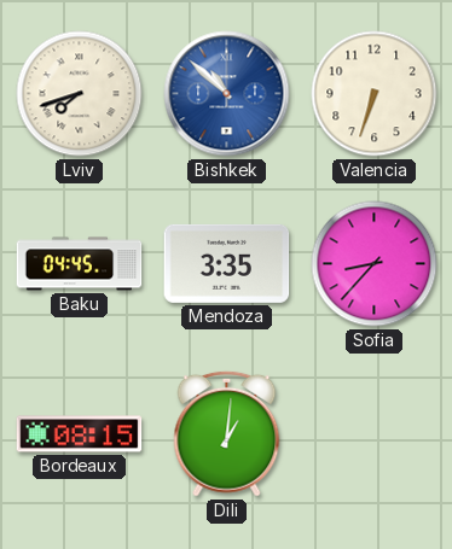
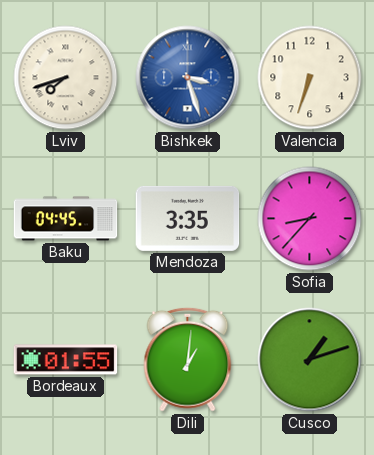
Bishkek: 10:52 -> 3:27 (188, 78)
Bordeaux: 08:15 -> 01:55 (66, 360)
Cusco: none -> 1:12 (310, 360)
